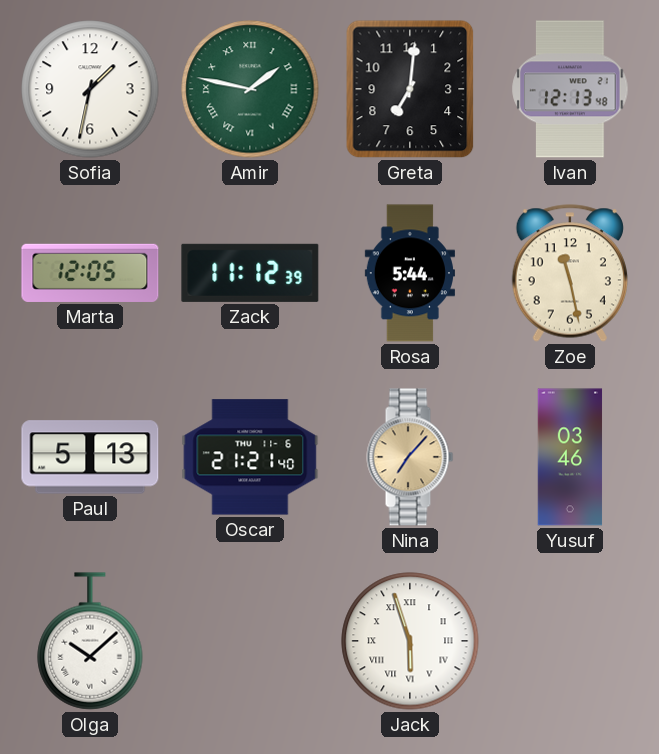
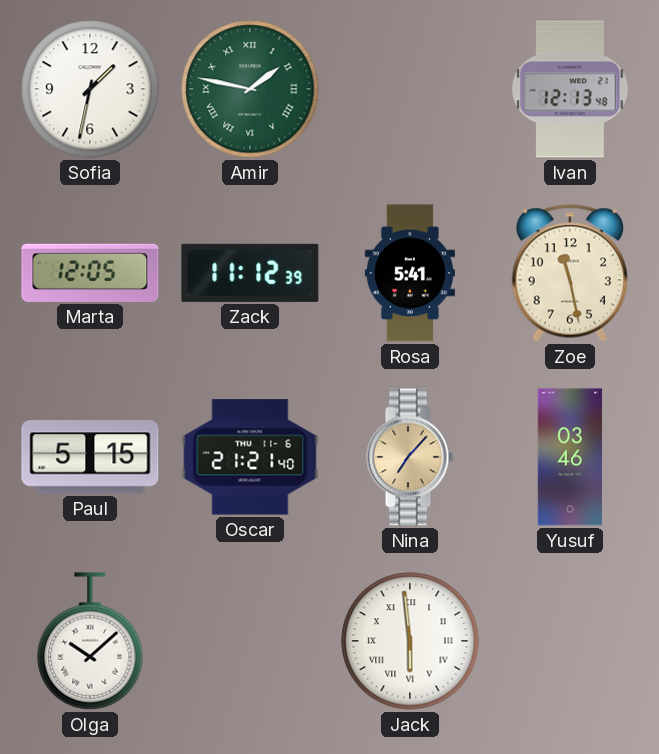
Greta: 7:01 -> none (410, 89)
Rosa: 5:44 -> 5:41 (410, 273)
Paul: 5:13 -> 5:15 (90, 457)
Jack: 5:57 -> 5:59 (410, 641)
